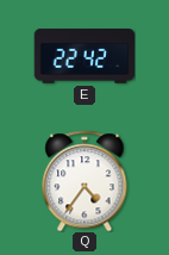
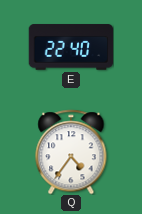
E: 22:42 -> 22:40 (71, 47)
